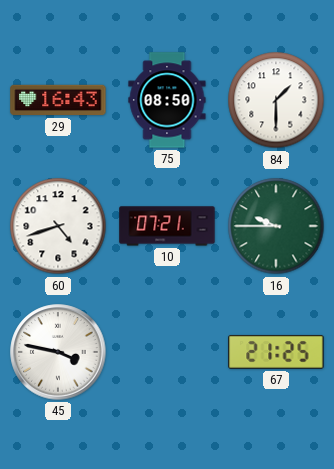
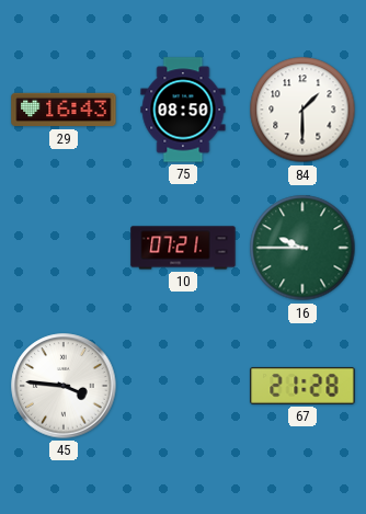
60: 4:42 -> none (58, 226)
45: 3:47 -> 3:46 (64, 386)
67: 21:25 -> 21:28 (302, 386)
